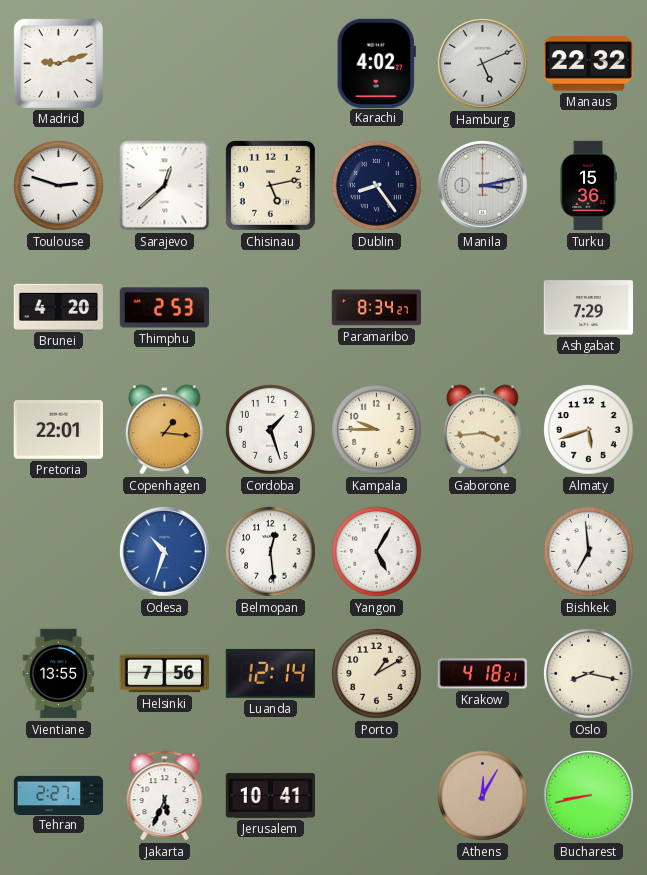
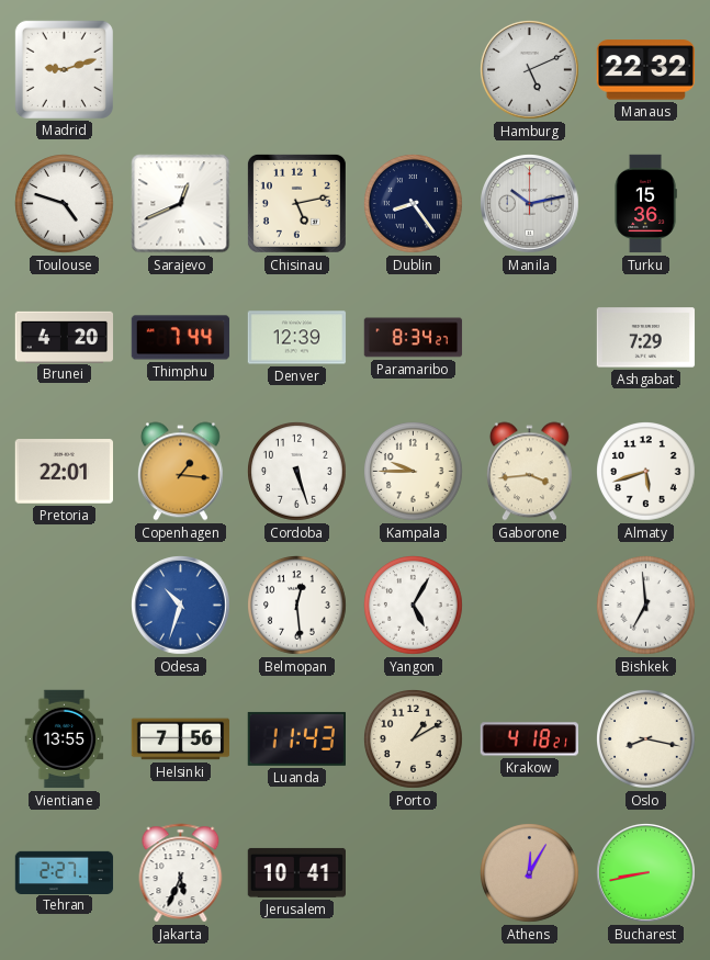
Karachi: 4:02 -> none (376, 63)
Toulouse: 2:48 -> 4:48 (65, 204)
Sarajevo: 12:38 -> 12:41 (181, 204)
Manila: 3:13 -> 10:13 (530, 204)
Thimphu: 2:53 -> 7:44 (181, 338)
Denver: none -> 12:39 (297, 338)
Cordoba: 1:27 -> 5:27 (297, 472)
Luanda: 12:14 -> 11:43 (296, 738)
